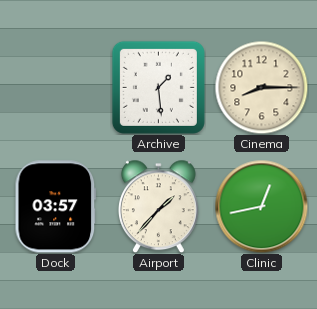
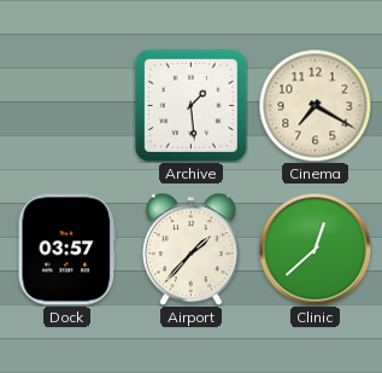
Cinema: 8:15 -> 7:20 (315, 105)
Clinic: 12:43 -> 12:38 (315, 249)
